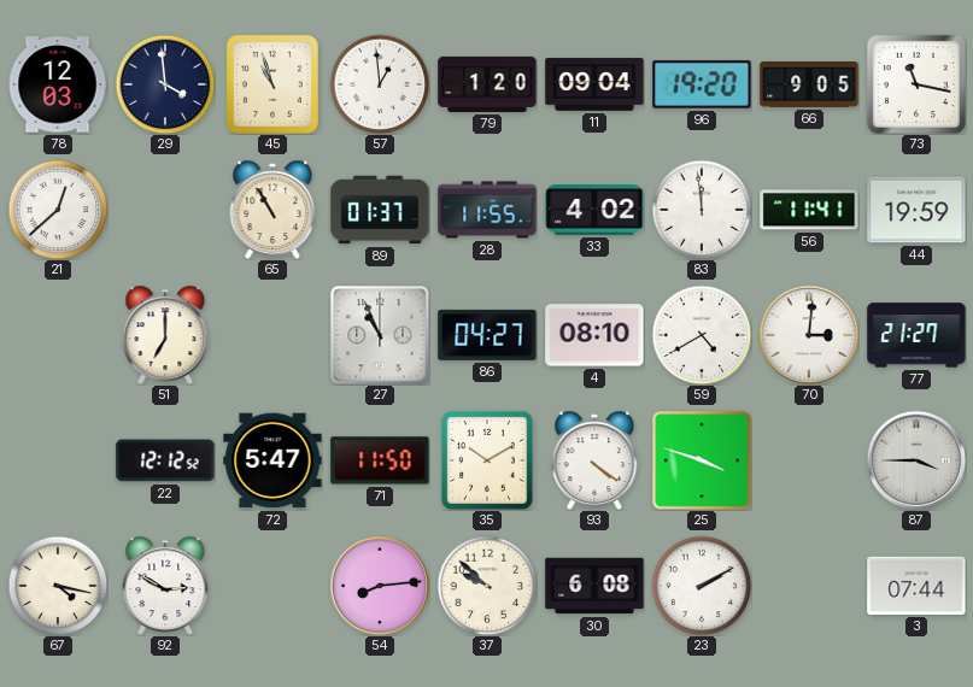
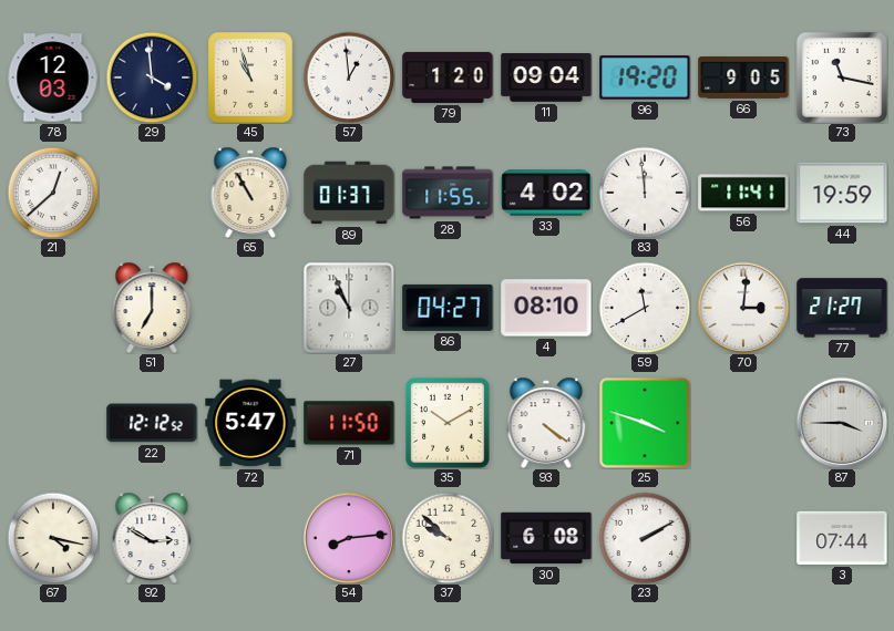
59: 4:40 -> 11:40 (645, 308)
